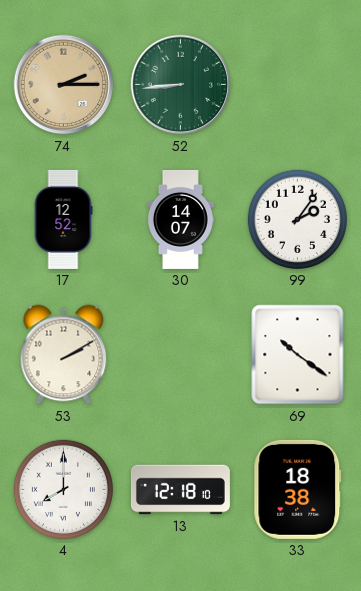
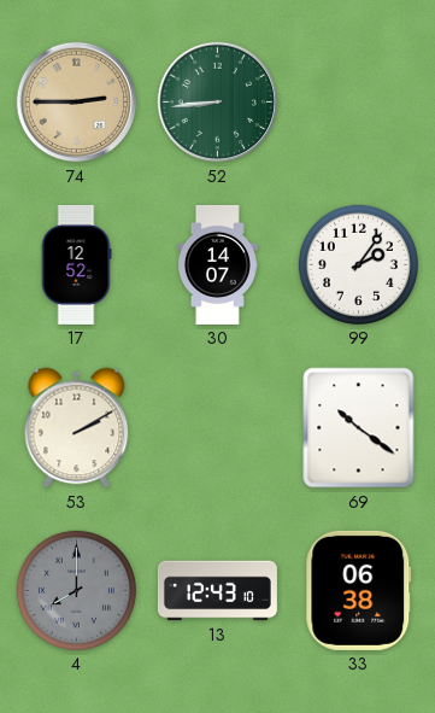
74: 2:15 -> 2:45 (77, 103)
4 dial: white -> grey (76, 590)
13: 12:18 -> 12:43 (217, 591)
33: 18:38 -> 06:38 (359, 590)
